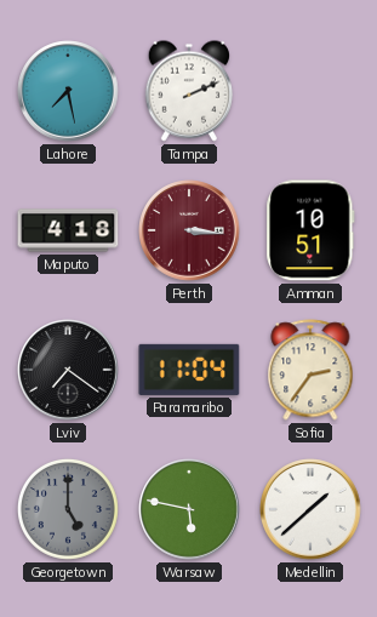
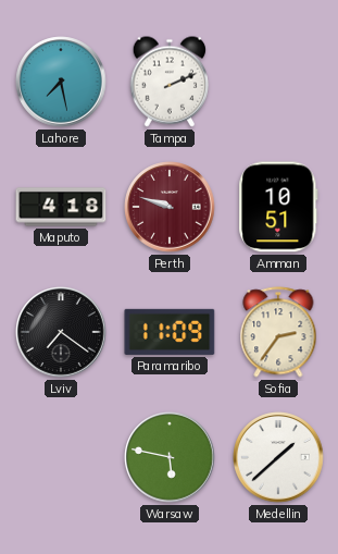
Perth: 3:16 -> 9:48 (170, 207)
Paramaribo: 11:04 -> 11:09 (170, 332)
Georgetown: 5:00 -> none (68, 509)
